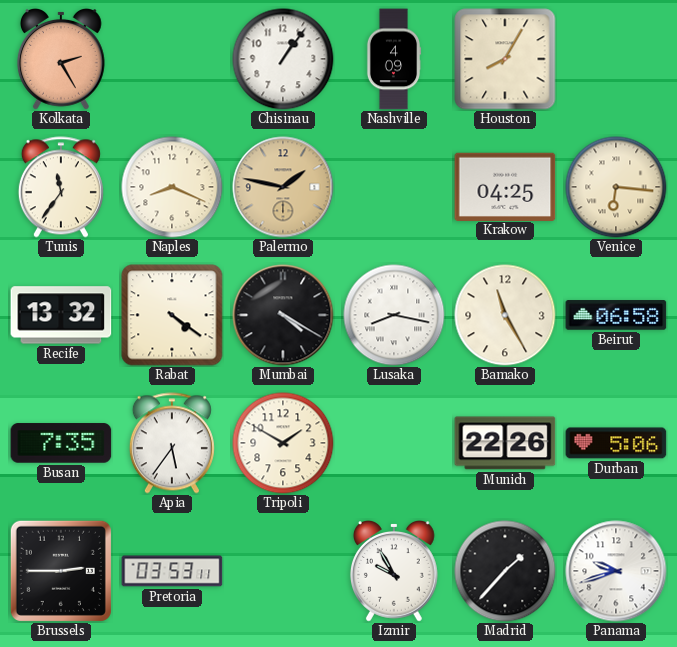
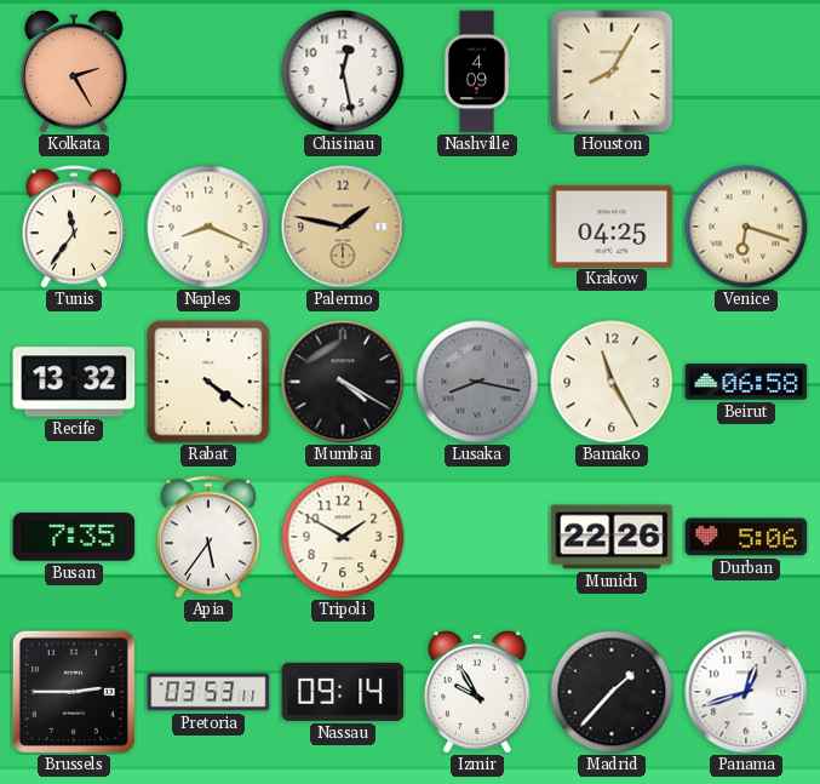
Chisinau: 1:06 -> 12:28 (343, 71)
Venice: 6:16 -> 6:18 (746, 227)
Lusaka dial: white -> grey (477, 382)
Nassau: none -> 09:14 (343, 692)
Panama: 9:42 -> 12:42 (746, 692)
